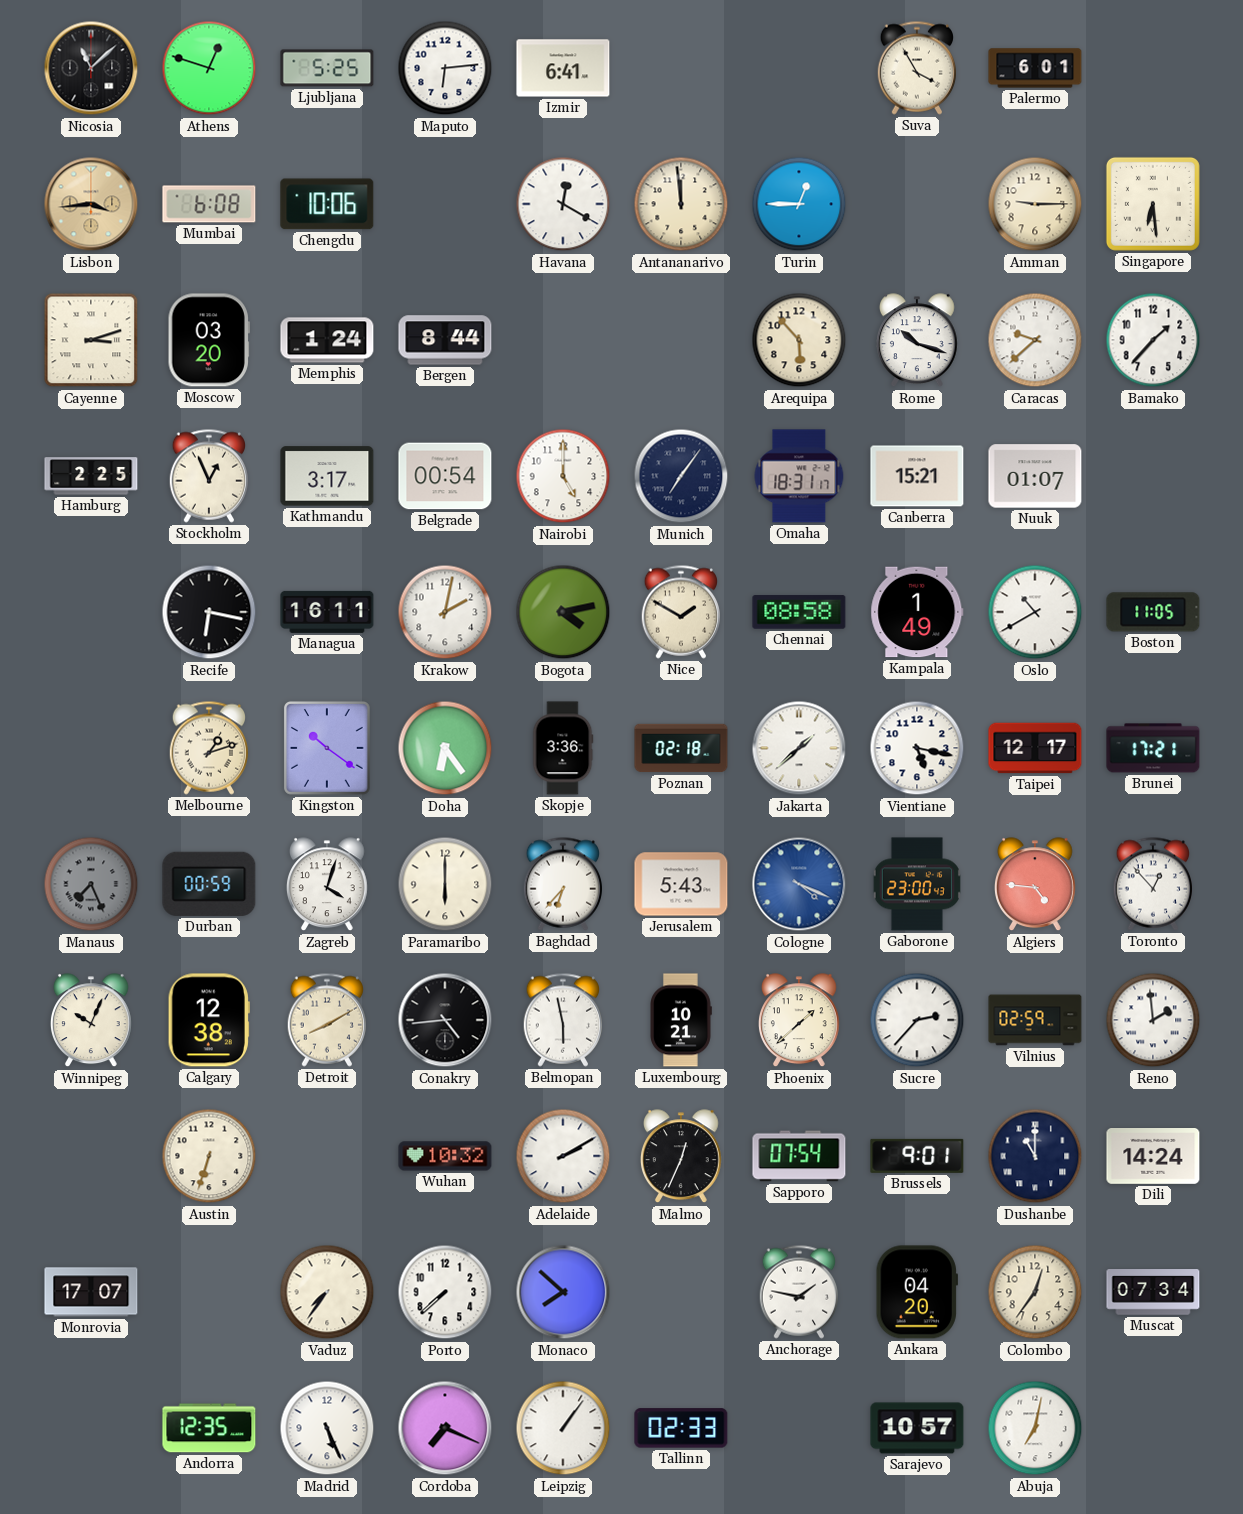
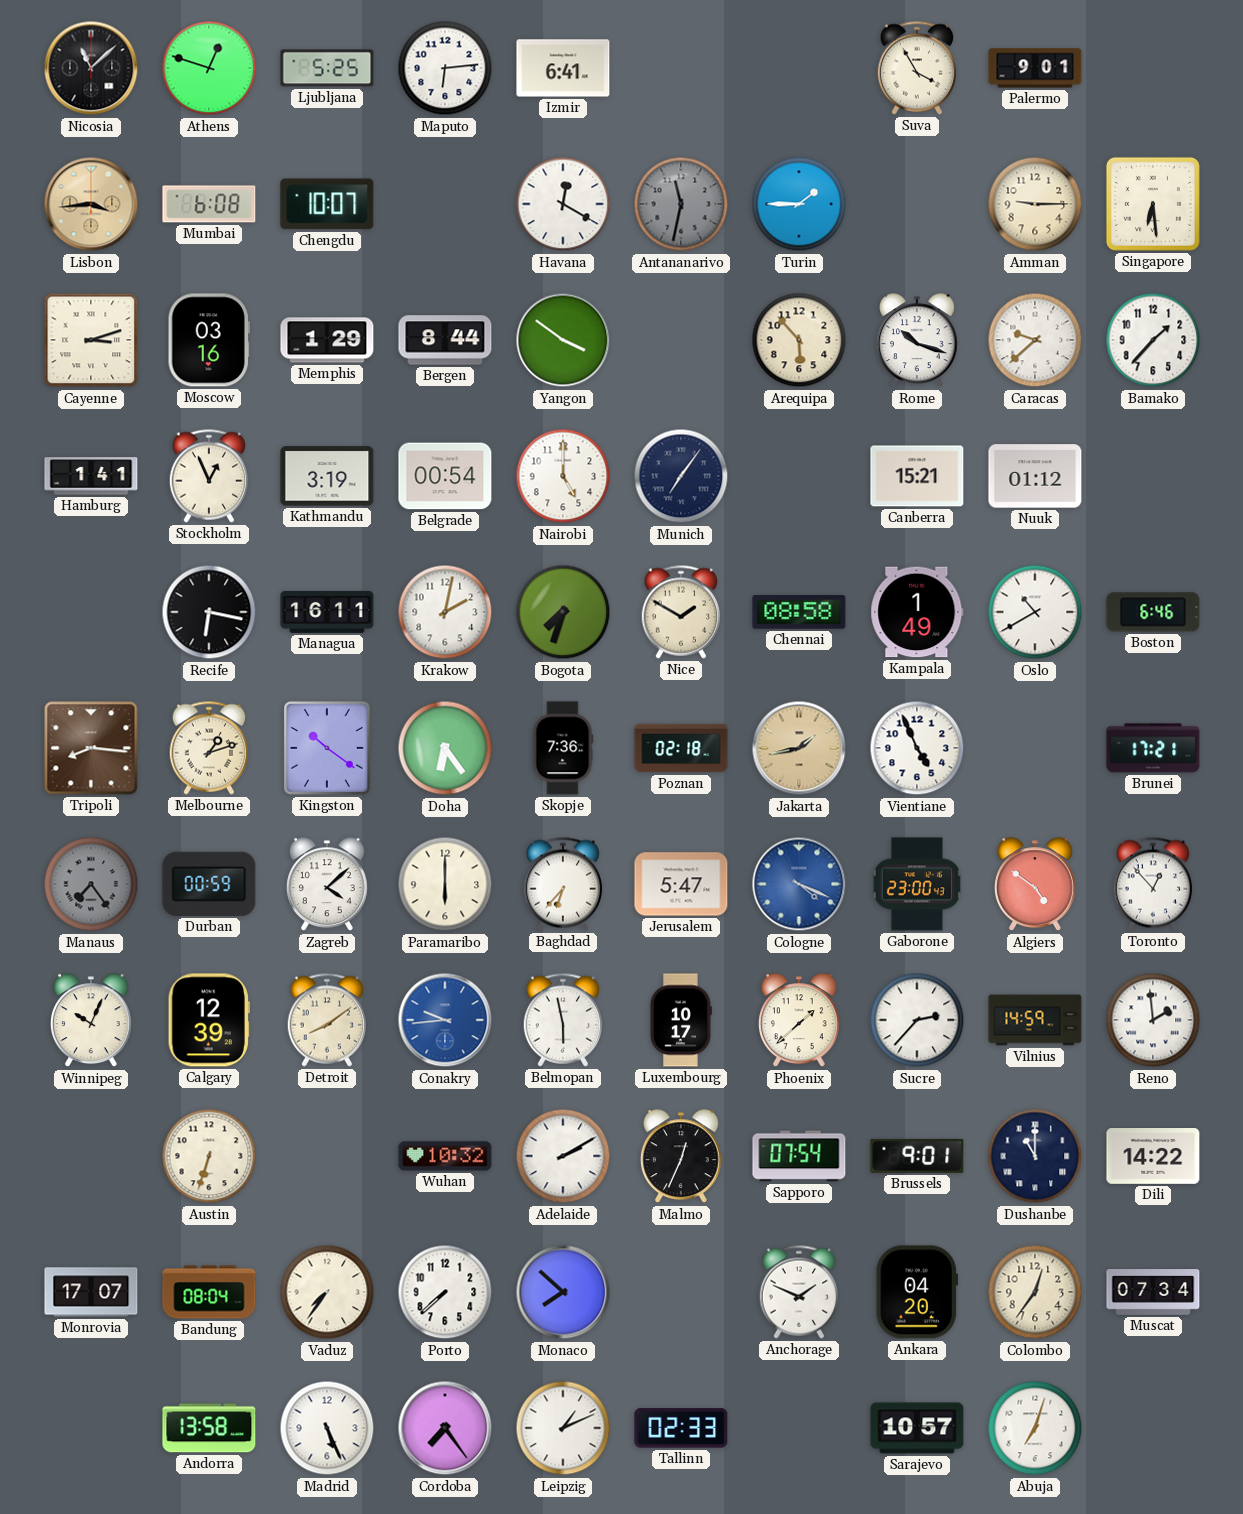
Palermo: 6:01 -> 9:01 (1035, 68)
Chengdu: 10:06 -> 10:07 (327, 204)
Antananarivo: 11:59 -> 11:32 (681, 204)
Antananarivo dial: cream -> grey (681, 204)
Turin: 12:45 -> 1:45 (799, 204)
Moscow: 03:20 -> 03:16 (209, 340)
Memphis: 1:24 -> 1:29 (327, 340)
Yangon: none -> 3:51 (563, 340)
Hamburg: 2:25 -> 1:41 (91, 476)
Kathmandu: 3:17 -> 3:19 (327, 476)
Omaha: 18:31 -> none (799, 476)
Nuuk: 01:07 -> 01:12 (1035, 476)
Bogota: 4:13 -> 7:33 (563, 612)
Boston: 11:05 -> 6:46 (1153, 612)
Tripoli: none -> 8:16 (91, 748)
Skopje: 3:36 -> 7:36 (563, 748)
Jakarta: 1:38 -> 1:43 (799, 748)
Jakarta dial: white -> champagne (799, 748)
Vientiane: 5:17 -> 4:56 (917, 748)
Taipei: 12:17 -> none (1035, 748)
Manaus: 7:26 -> 7:24 (91, 884)
Zagreb: 4:03 -> 4:08 (328, 885)
Jerusalem: 5:43 -> 5:47 (681, 884)
Algiers: 4:46 -> 4:51 (1036, 885)
Calgary: 12:38 -> 12:39 (209, 1020)
Detroit: 8:10 -> 8:09 (326, 1020)
Conakry: 4:44 -> 9:44 (445, 1020)
Conakry dial: black -> blue (445, 1020)
Luxembourg: 10:21 -> 10:17 (681, 1020)
Vilnius: 02:59 -> 14:59 (1035, 1020)
Dili: 14:24 -> 14:22 (1153, 1157)
Bandung: none -> 08:04 (209, 1292)
Anchorage: 1:47 -> 1:49 (798, 1292)
Andorra: 12:35 -> 13:58 (209, 1428)
Cordoba: 7:19 -> 7:24 (445, 1428)
Leipzig: 1:06 -> 1:11 (563, 1428)
Abuja: 7:02 -> 7:03 (1035, 1428)
